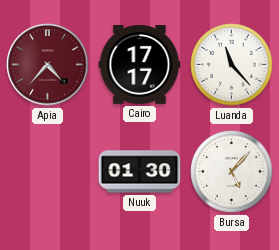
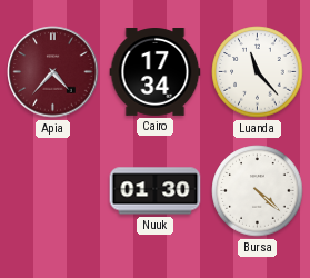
Cairo: 17:17 -> 17:34 (156, 72)
Bursa: 5:07 -> 4:22 (258, 191)
